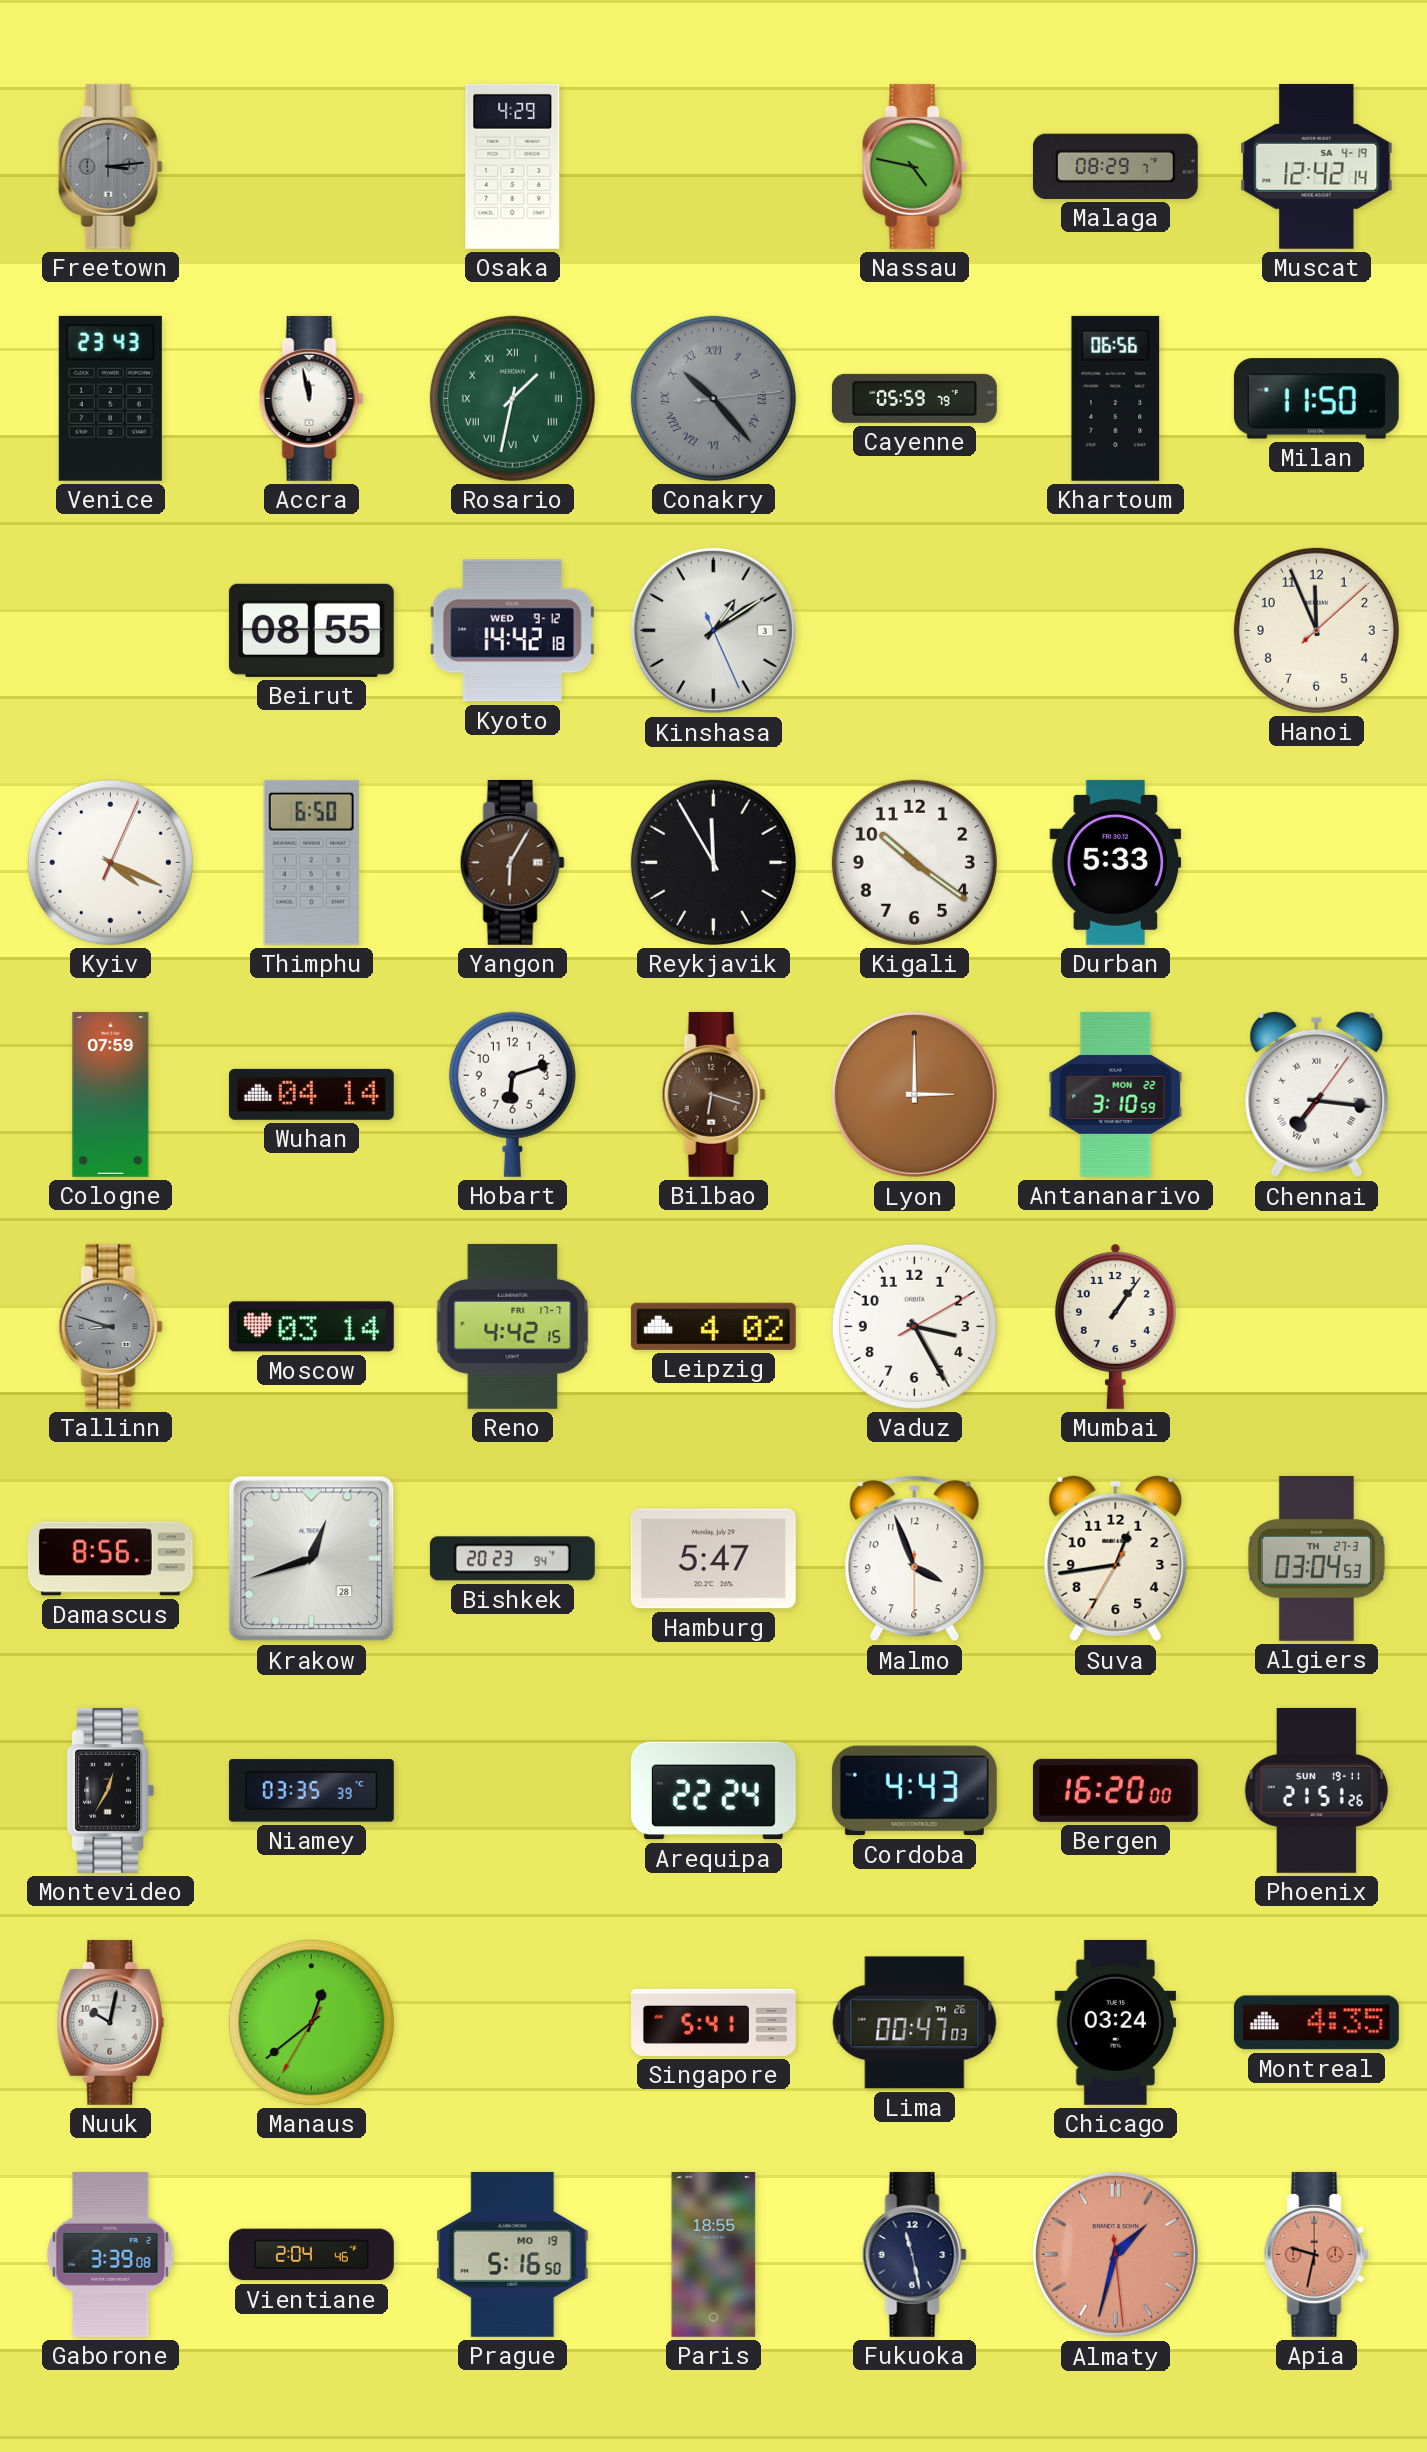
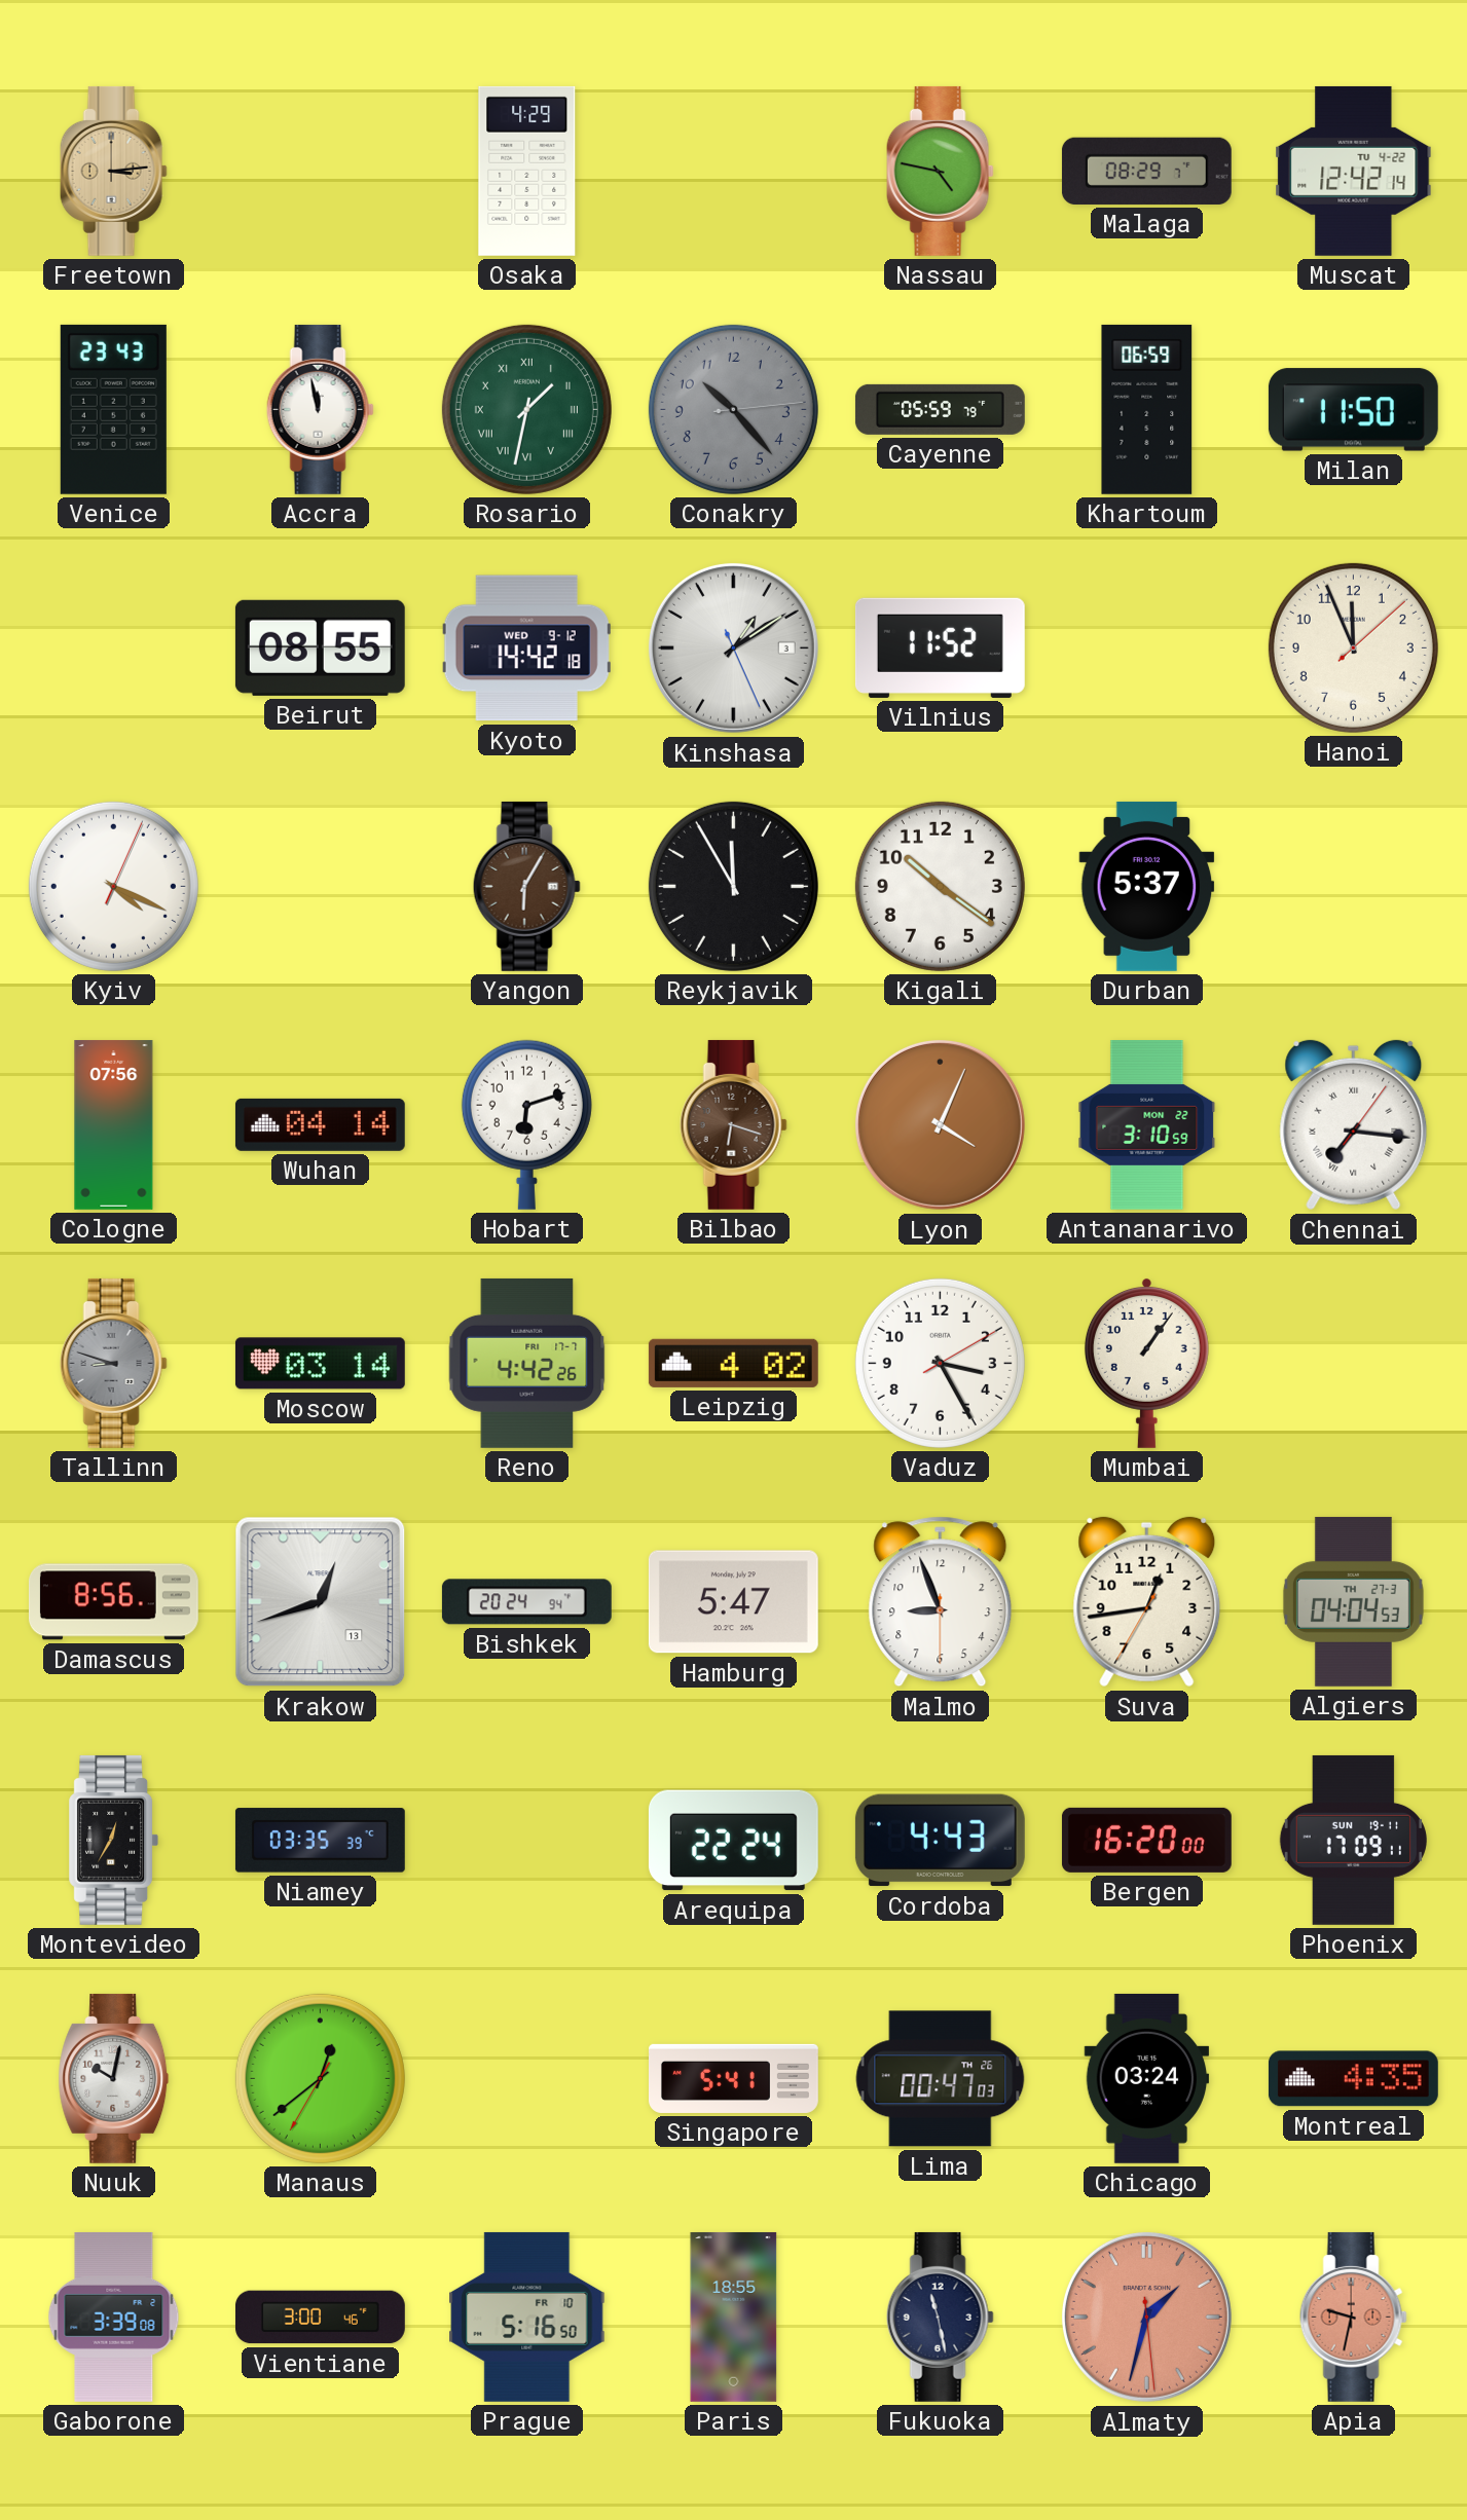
Freetown dial: grey -> champagne (113, 171)
Muscat date: SA 4-19 -> TU 4-22 (1354, 171)
Conakry numerals: Roman -> Arabic (733, 409)
Khartoum: 06:56 -> 06:59 (1147, 409)
Vilnius: none -> 11:52 (940, 647)
Thimphu: 6:50 -> none (311, 862)
Durban: 5:33 -> 5:37 (1147, 886)
Cologne: 07:59 -> 07:56 (114, 1124)
Lyon: 3:00 -> 4:04 (940, 1124)
Reno: 4:42:15 -> 4:42:26 (527, 1363)
Krakow date: 28 -> 13 (321, 1602)
Bishkek: 20:23 -> 20:24 (526, 1602)
Malmo: 3:56 -> 8:56 (941, 1602)
Algiers: 03:04 -> 04:04 (1353, 1601)
Phoenix: 21:51 -> 17:09 (1353, 1840)
Vientiane: 2:04 -> 3:00 (320, 2318)
Prague date: MO 19 -> FR 10 (527, 2317)
